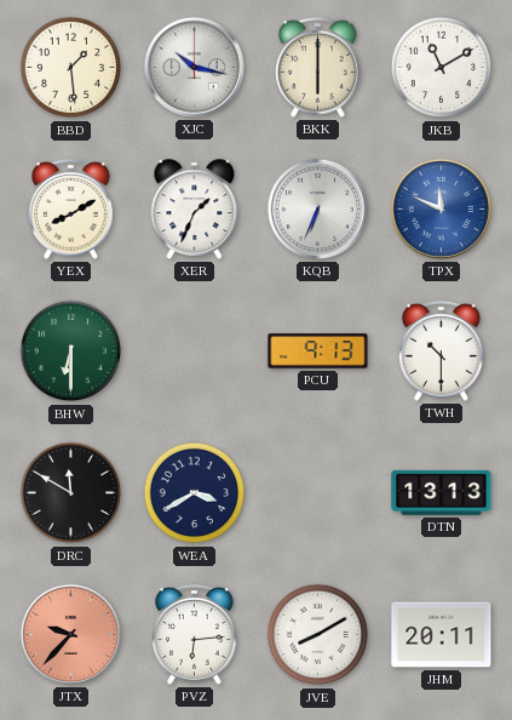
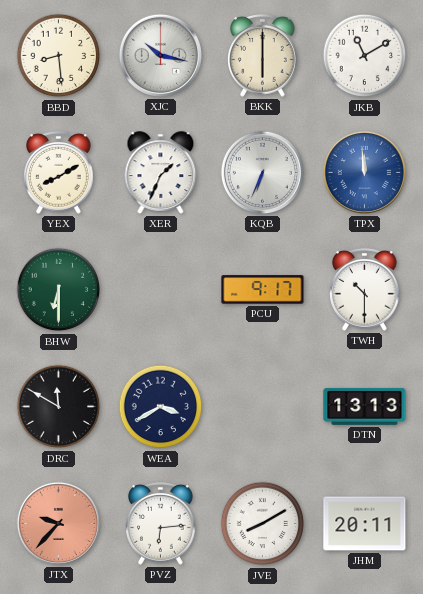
BBD: 1:29 -> 8:29 (59, 56)
TPX: 11:49 -> 11:59 (364, 172)
PCU: 9:13 -> 9:17 (263, 290)
